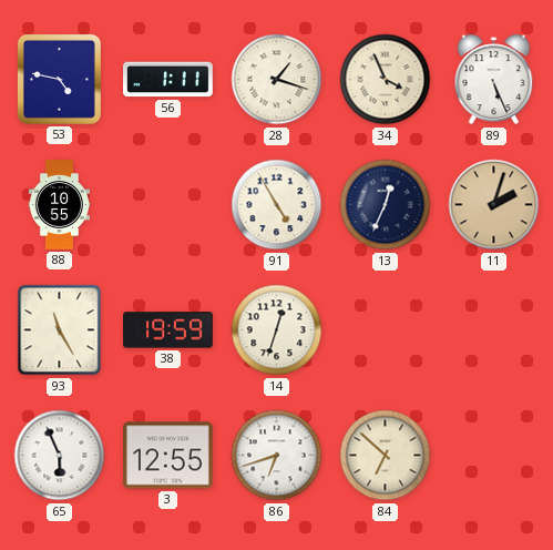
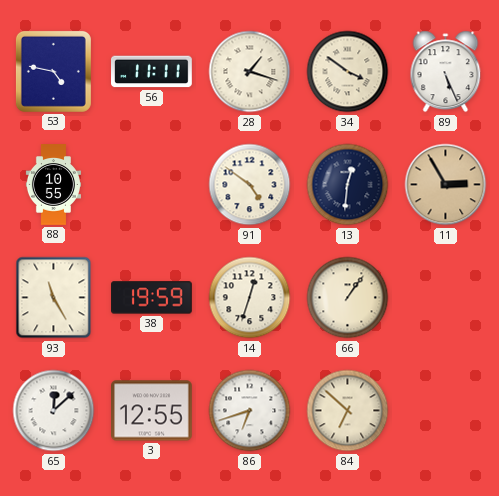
56: 1:11 -> 11:11 (152, 72)
34: 3:56 -> 3:51 (348, 72)
91: 4:55 -> 4:51 (250, 185)
13: 12:34 -> 12:31 (348, 185)
11: 2:03 -> 2:55 (446, 185)
66: none -> 1:06 (348, 298)
65: 5:56 -> 12:08 (54, 411)
